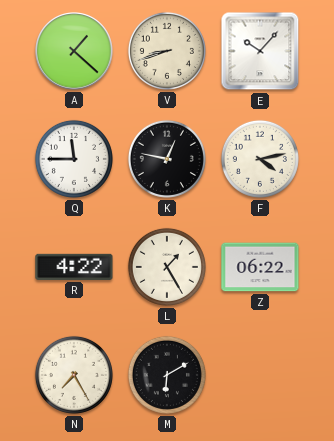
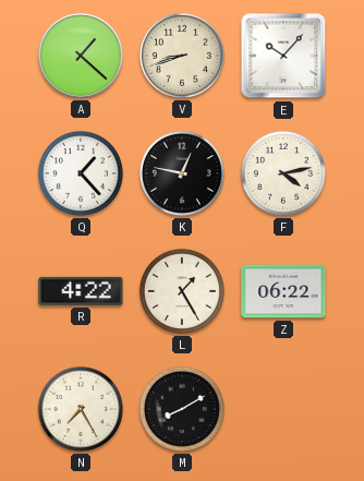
Q: 11:45 -> 1:23 (81, 173)
M: 6:10 -> 8:10 (182, 409)
